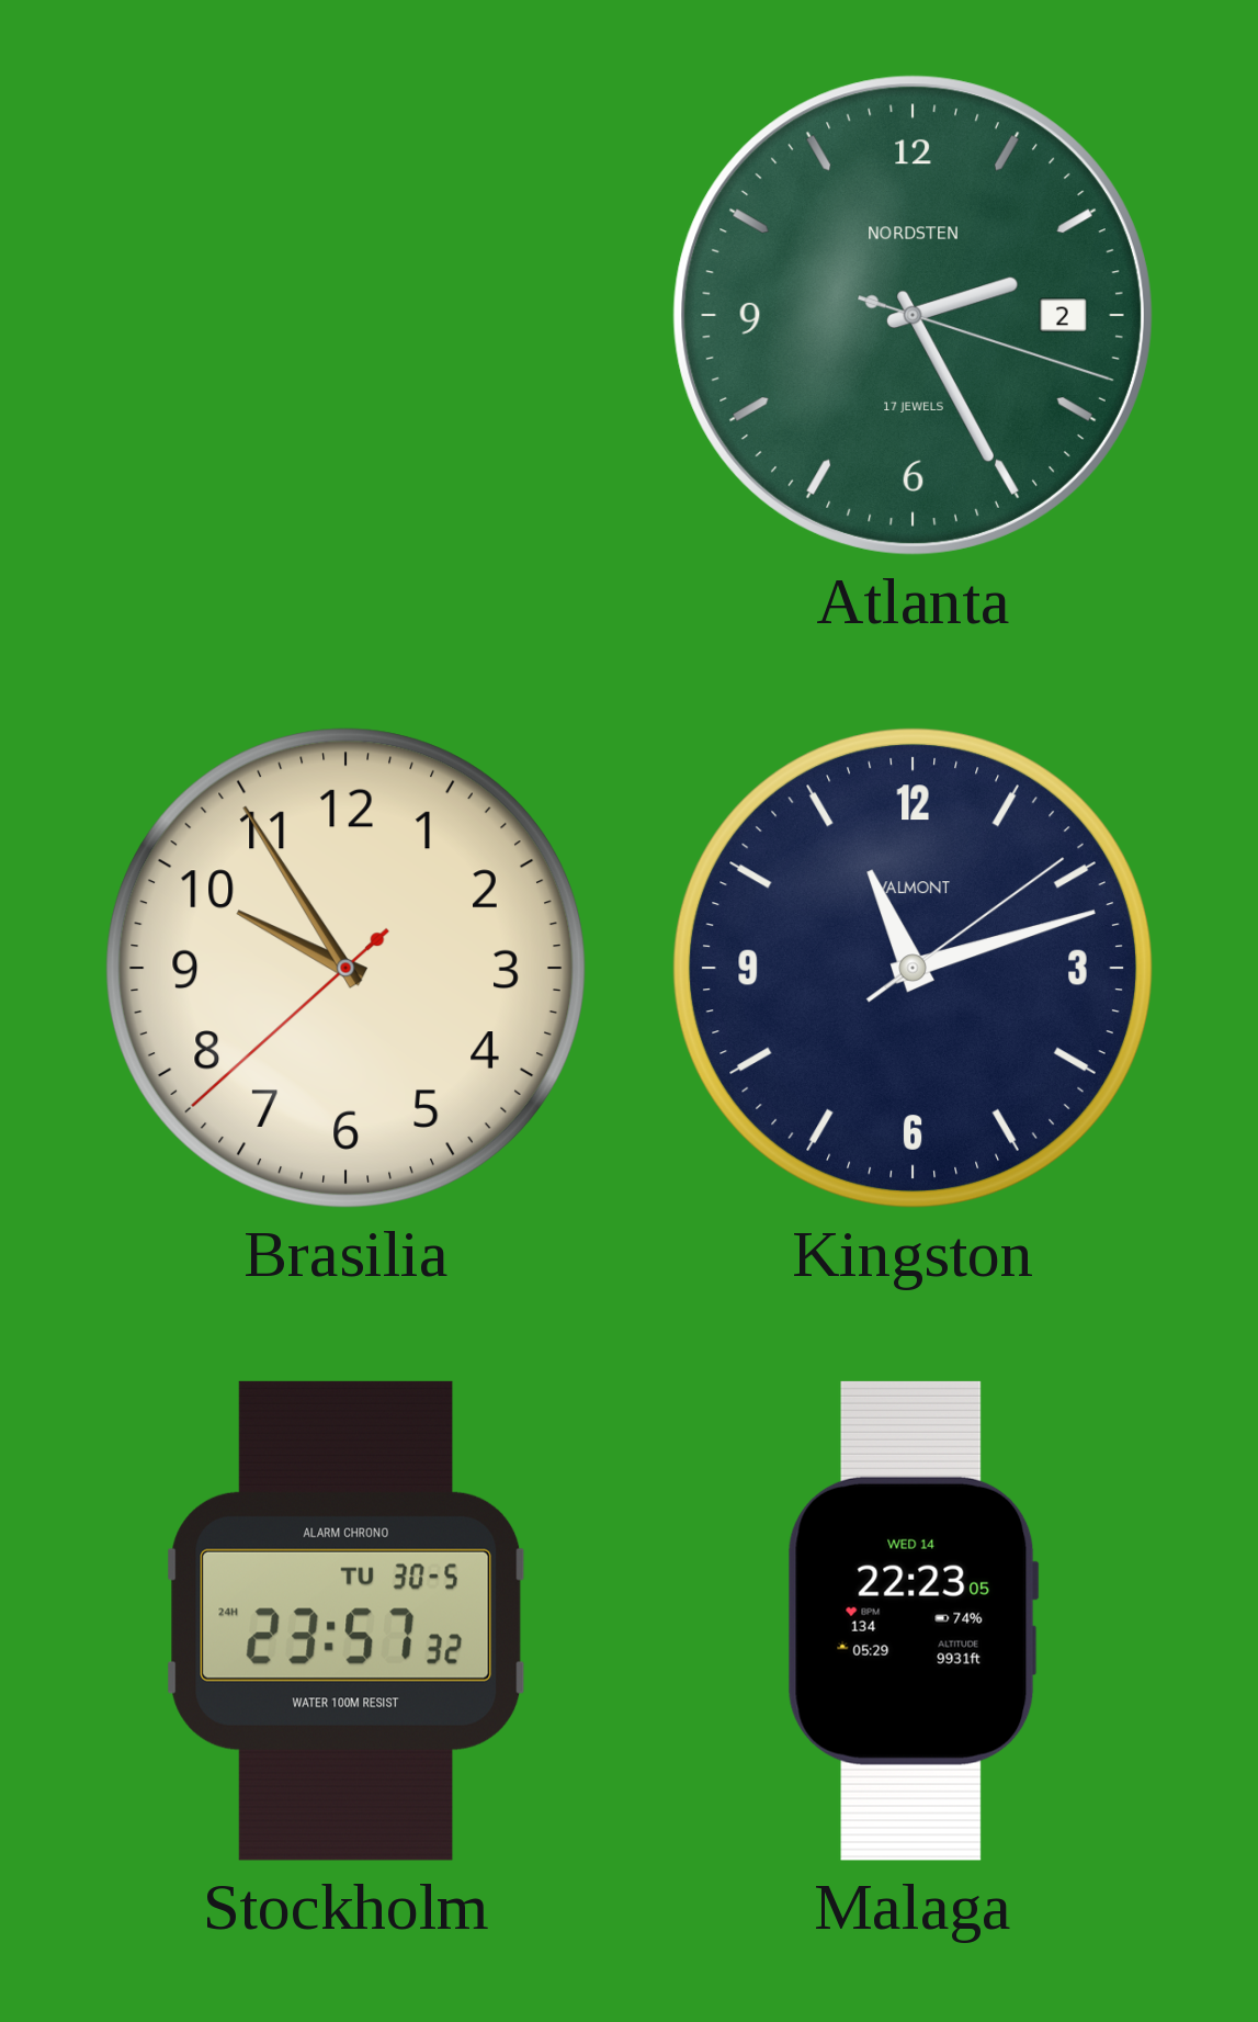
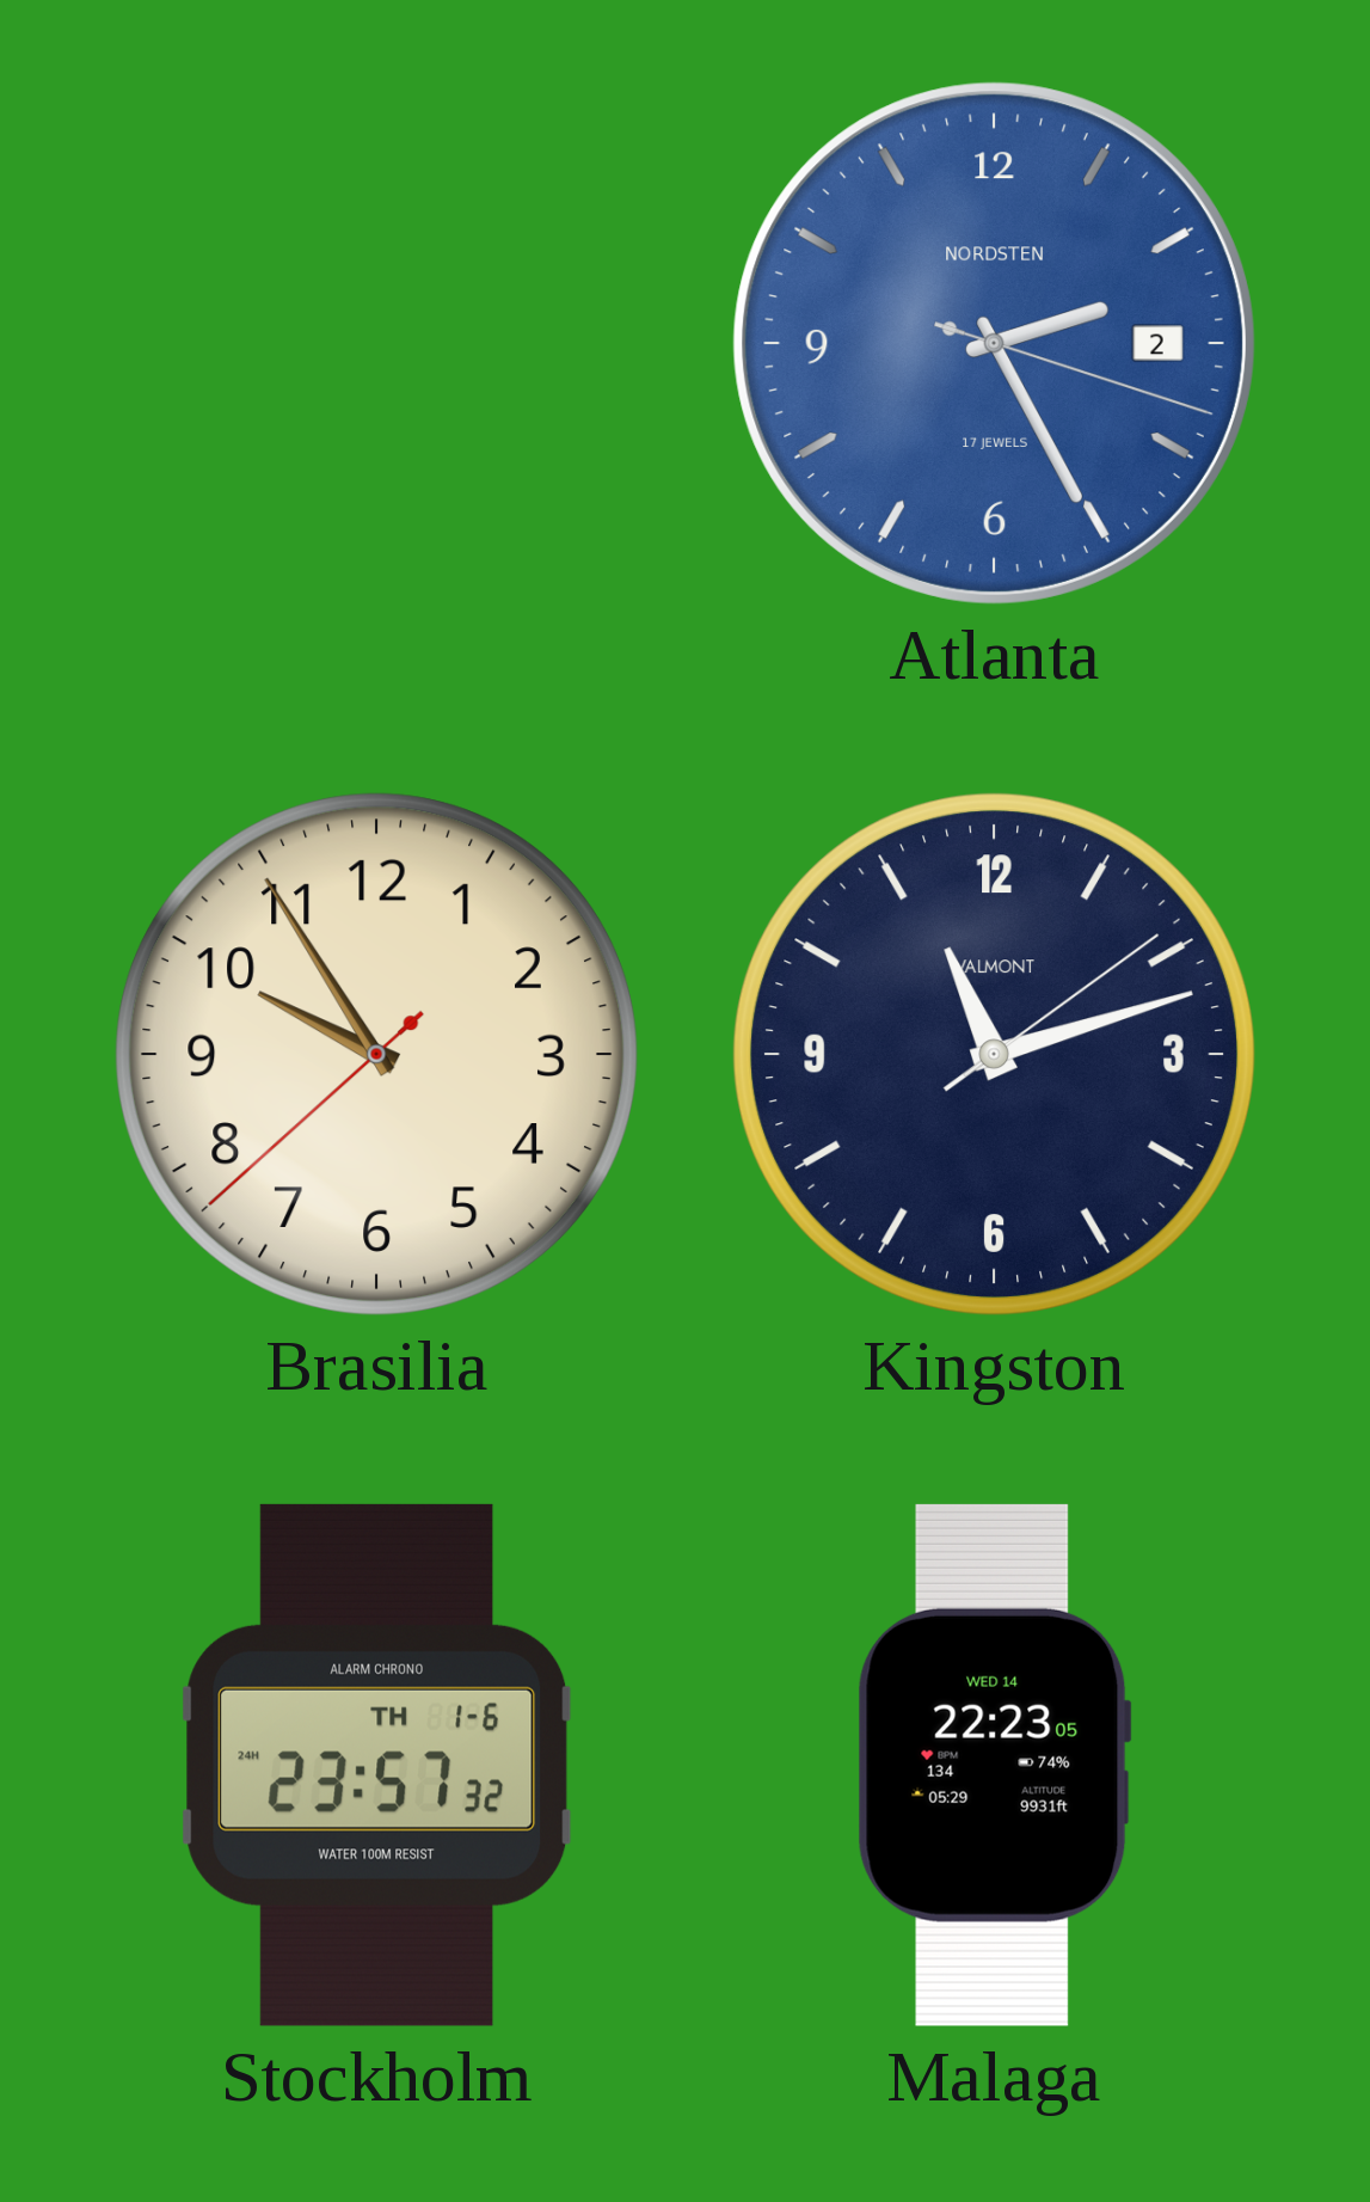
Atlanta dial: green -> blue (994, 343)
Stockholm date: TU 30-5 -> TH 1-6 (377, 1765)
